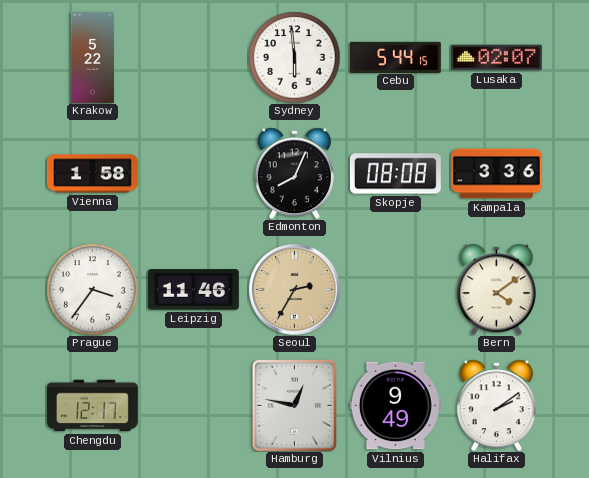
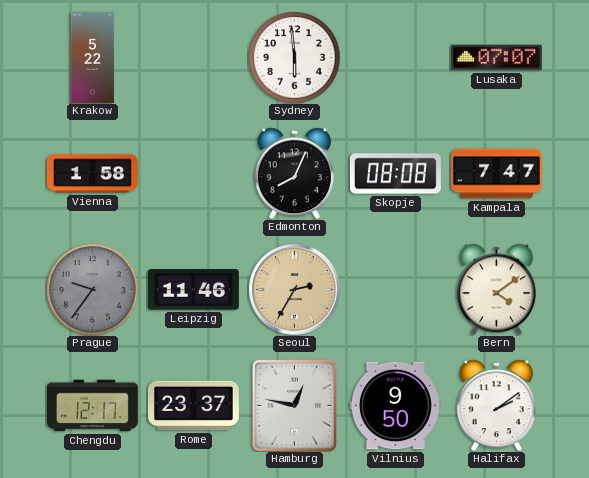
Cebu: 5:44 -> none (395, 57)
Lusaka: 02:07 -> 07:07 (496, 58)
Kampala: 3:36 -> 7:47 (496, 174)
Prague: 3:36 -> 9:36 (92, 289)
Prague dial: white -> grey (92, 289)
Rome: none -> 23:37 (193, 406)
Vilnius: 9:49 -> 9:50 (395, 406)
